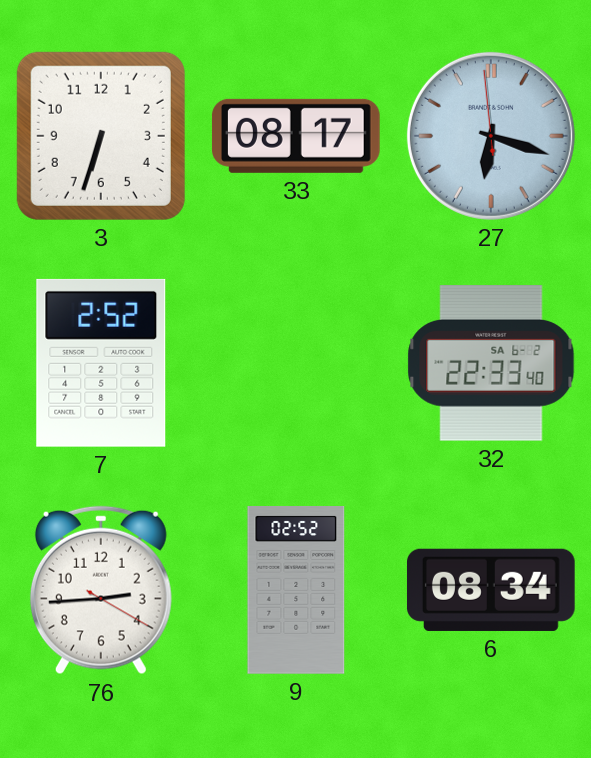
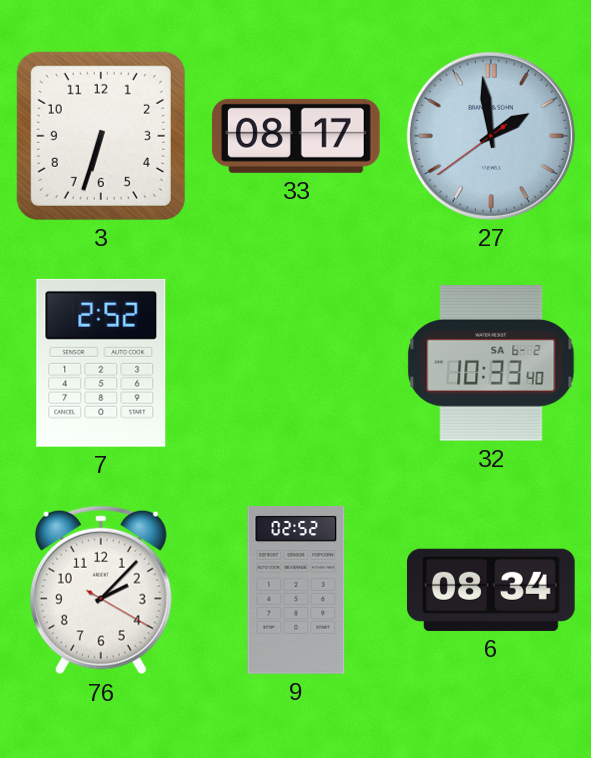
27: 6:17 -> 1:58 (491, 136)
32: 22:33 -> 10:33 (491, 363)
76: 2:44 -> 2:07 (101, 590)
